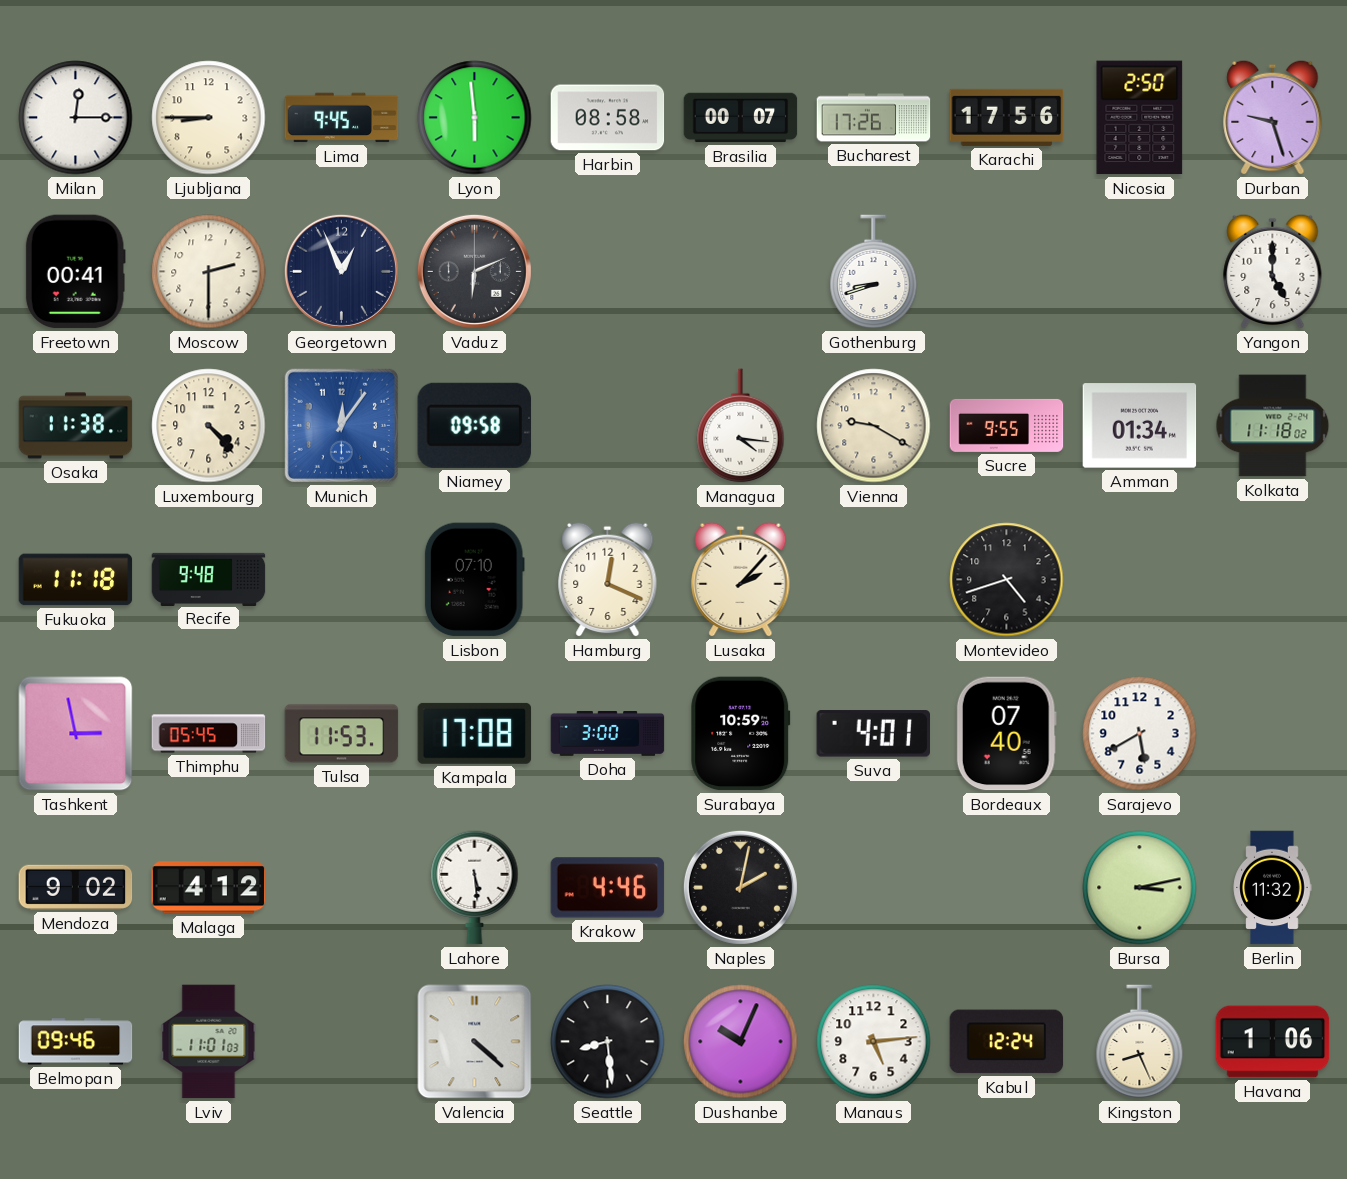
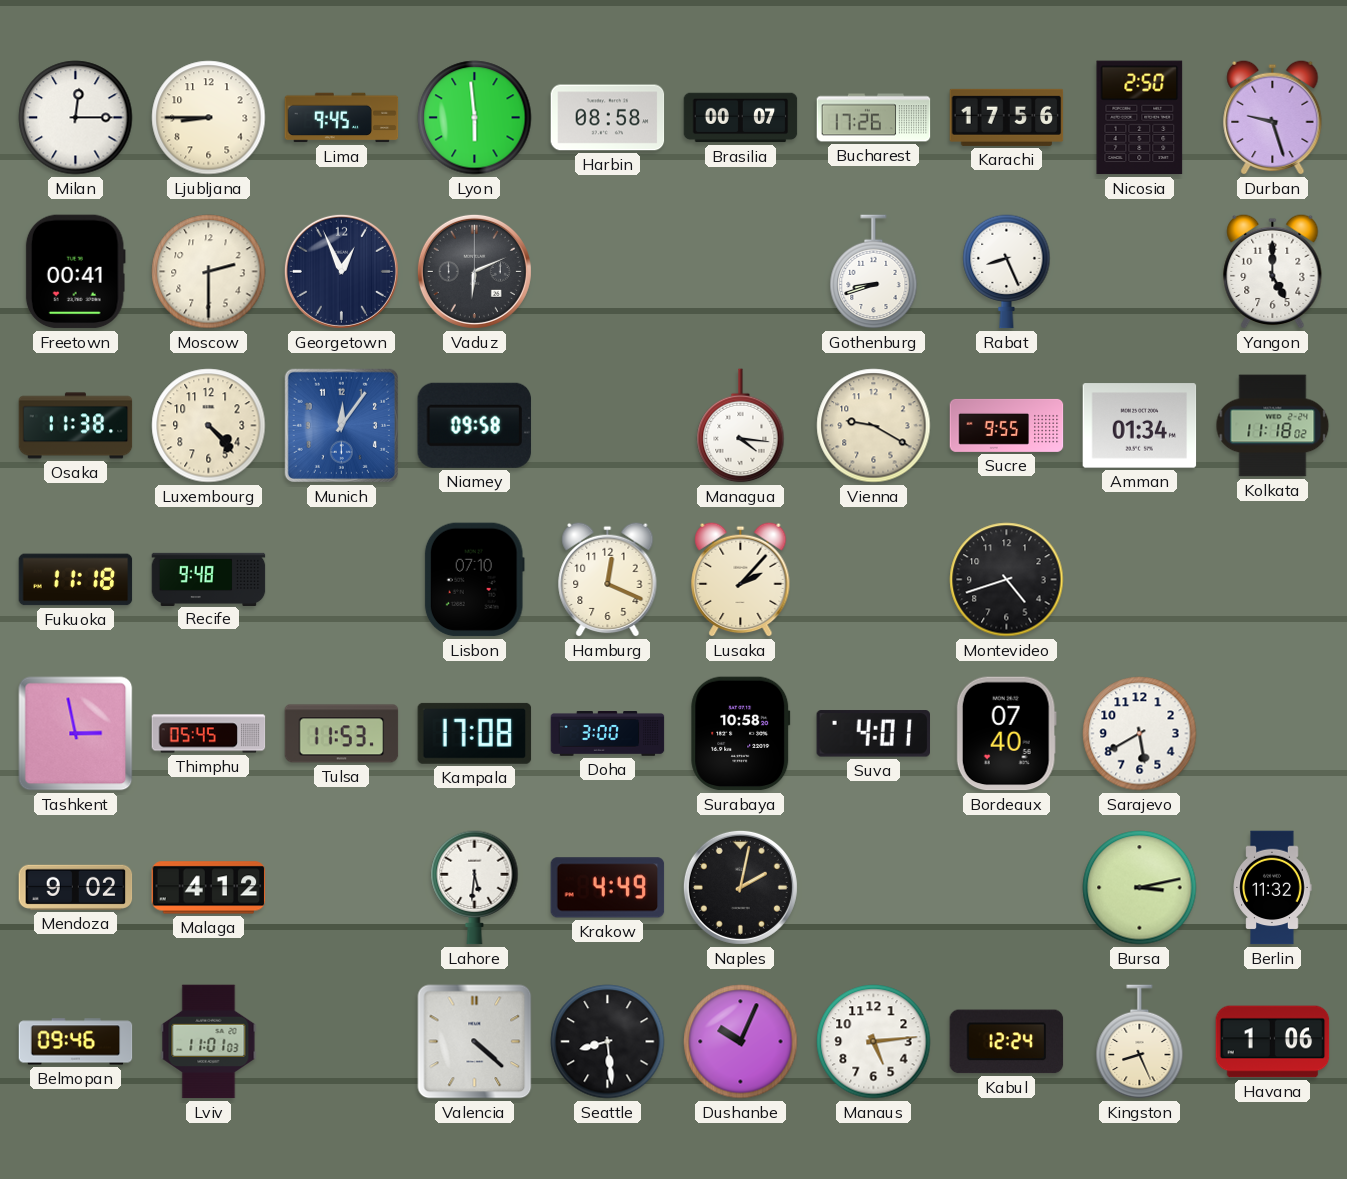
Rabat: none -> 8:26 (1007, 272)
Surabaya: 10:59 -> 10:58 (741, 734)
Lahore: 5:29 -> 5:31 (475, 888)
Krakow: 4:46 -> 4:49 (608, 888)
